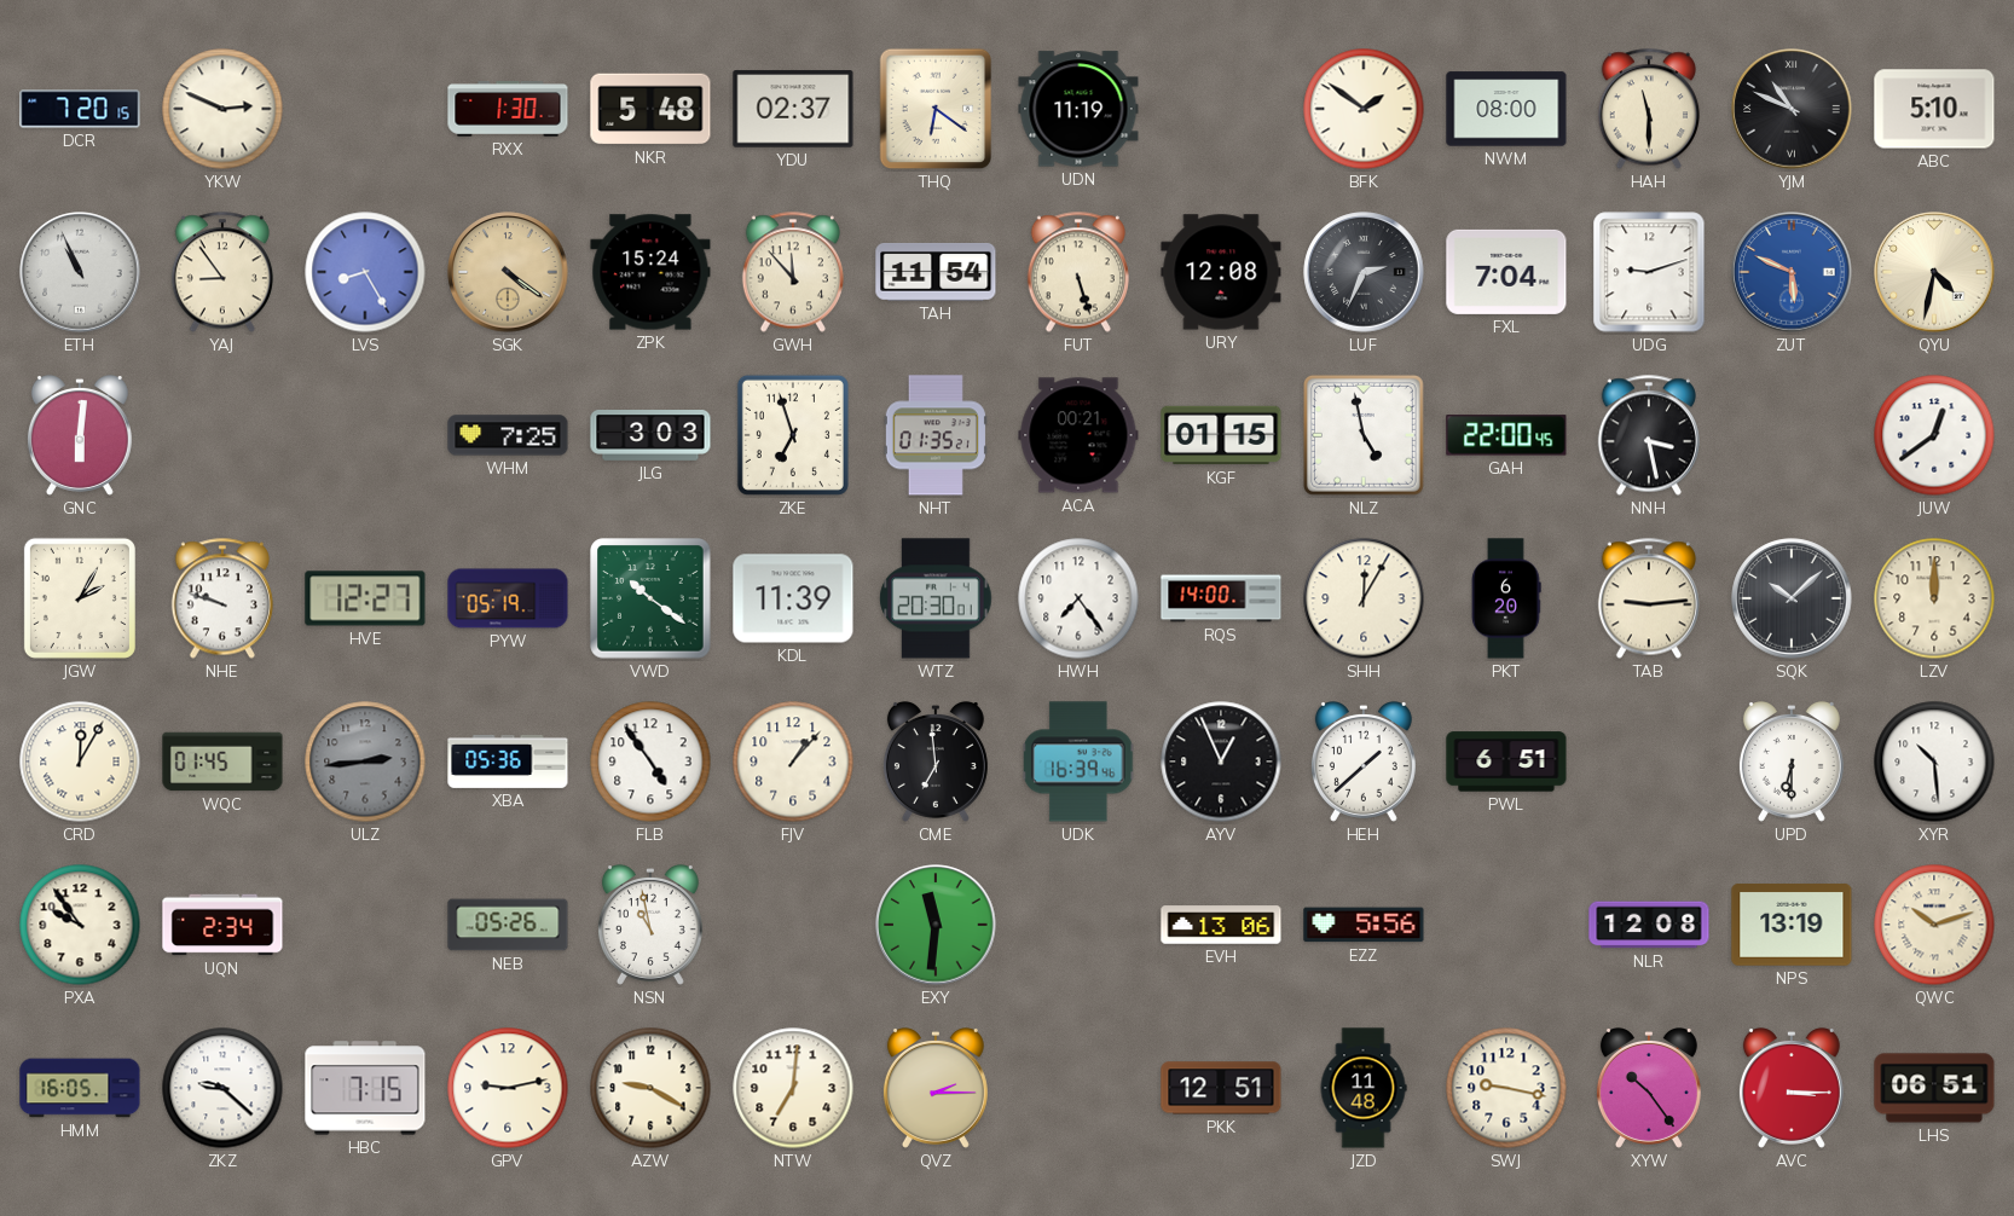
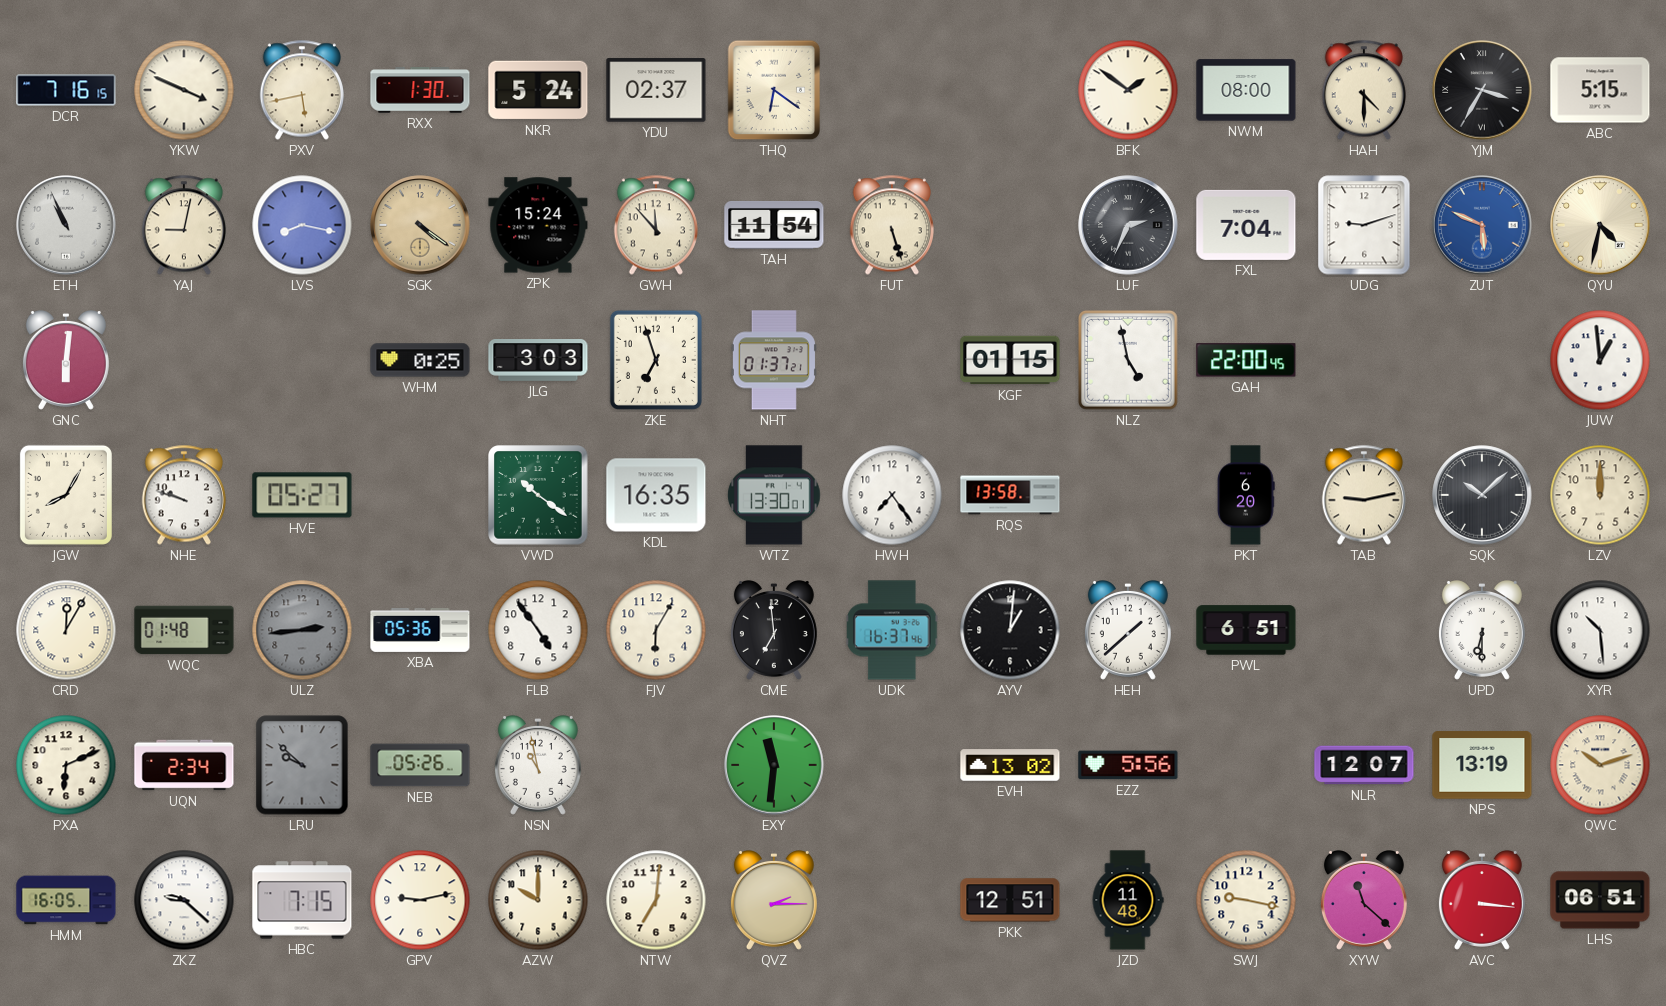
DCR: 7:20 -> 7:16 (66, 90)
YKW: 2:49 -> 3:49 (184, 90)
PXV: none -> 5:43 (302, 90)
NKR: 5:48 -> 5:24 (538, 90)
UDN: 11:19 -> none (1078, 109)
HAH: 11:30 -> 4:30 (1364, 90)
YJM: 10:49 -> 3:35 (1482, 90)
ABC: 5:10 -> 5:15 (1600, 90)
YAJ: 8:54 -> 9:02 (184, 225)
LVS: 8:25 -> 8:17 (302, 225)
URY: 12:08 -> none (1221, 272)
WHM: 7:25 -> 0:25 (420, 360)
NHT: 01:35 -> 01:37 (774, 360)
ACA: 00:21 -> none (1078, 435)
NNH: 3:28 -> none (1649, 435)
JUW: 12:39 -> 12:59 (1600, 360)
JGW: 2:05 -> 8:05 (66, 495)
HVE: 12:27 -> 05:27 (302, 495)
PYW: 05:19 -> none (508, 598)
KDL: 11:39 -> 16:35 (656, 495)
WTZ: 20:30 -> 13:30 (774, 495)
RQS: 14:00 -> 13:58 (1010, 495)
SHH: 12:05 -> none (1364, 598)
TAB: 9:14 -> 9:13 (1364, 495)
WQC: 01:45 -> 01:48 (184, 630)
FJV: 1:07 -> 6:05 (656, 630)
UDK: 16:39 -> 16:37 (893, 630)
AYV: 12:56 -> 1:01 (1010, 630)
PXA: 9:54 -> 6:11 (66, 765)
LRU: none -> 9:52 (302, 765)
EVH: 13:06 -> 13:02 (1010, 765)
NLR: 12:08 -> 12:07 (1364, 765)
AZW: 9:20 -> 10:00 (538, 900)
XYW: 10:24 -> 11:22 (1364, 901)
AVC: 3:15 -> 3:16 (1482, 901)
